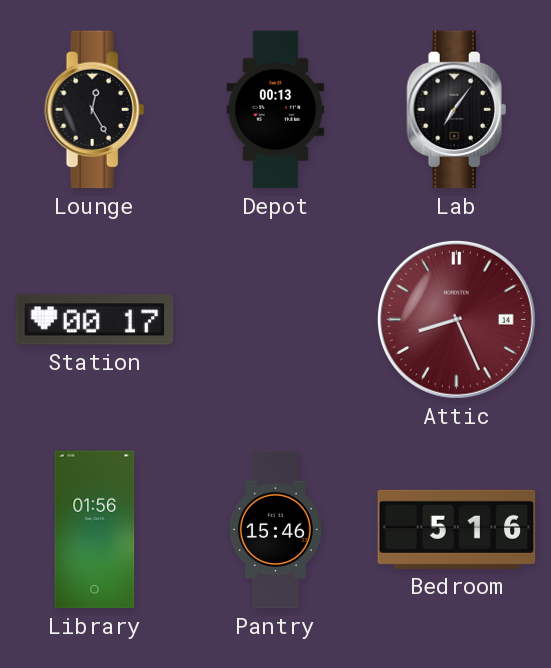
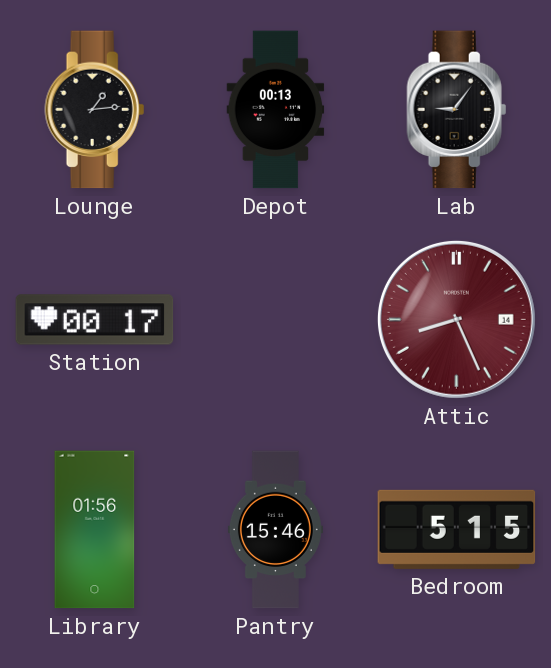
Lounge: 12:25 -> 1:14 (95, 110)
Lab: 7:06 -> 9:06 (457, 110)
Bedroom: 5:16 -> 5:15 (457, 529)
